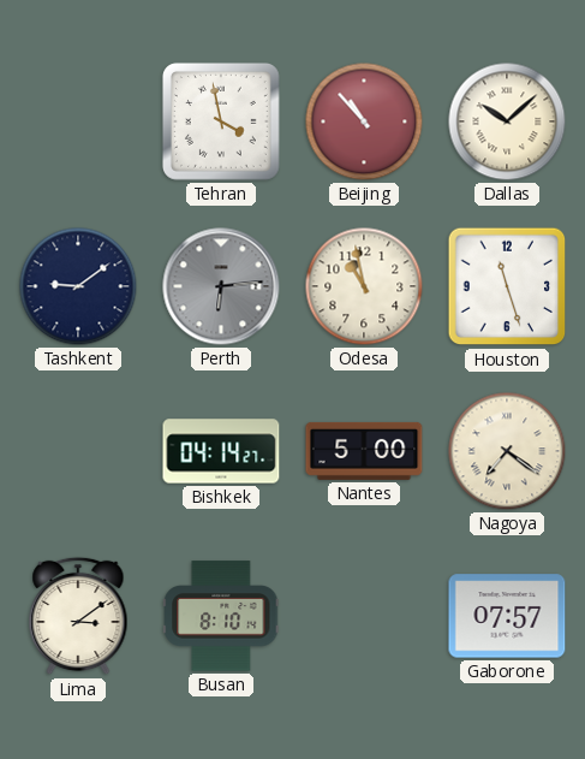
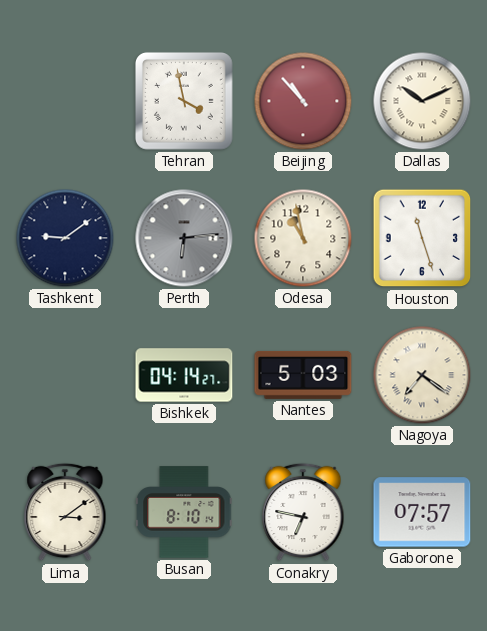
Dallas: 10:08 -> 10:11 (422, 101)
Nantes: 5:00 -> 5:03 (303, 375)
Conakry: none -> 6:47 (303, 512)
